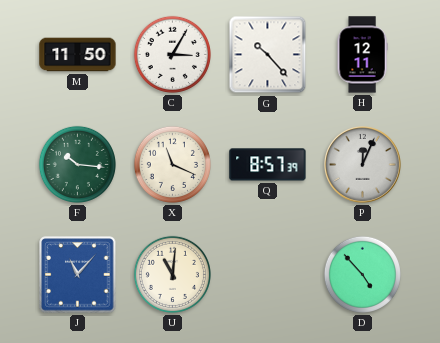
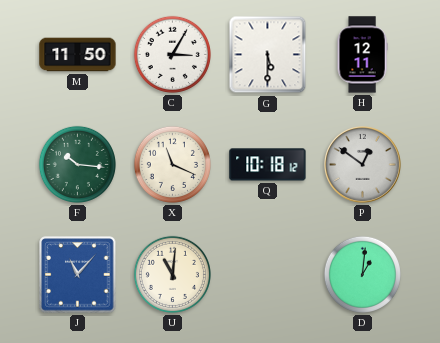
G: 10:23 -> 5:30 (268, 55)
Q: 8:57 -> 10:18 (268, 165)
P: 12:04 -> 12:51 (363, 165)
D: 4:53 -> 1:01 (362, 274)
